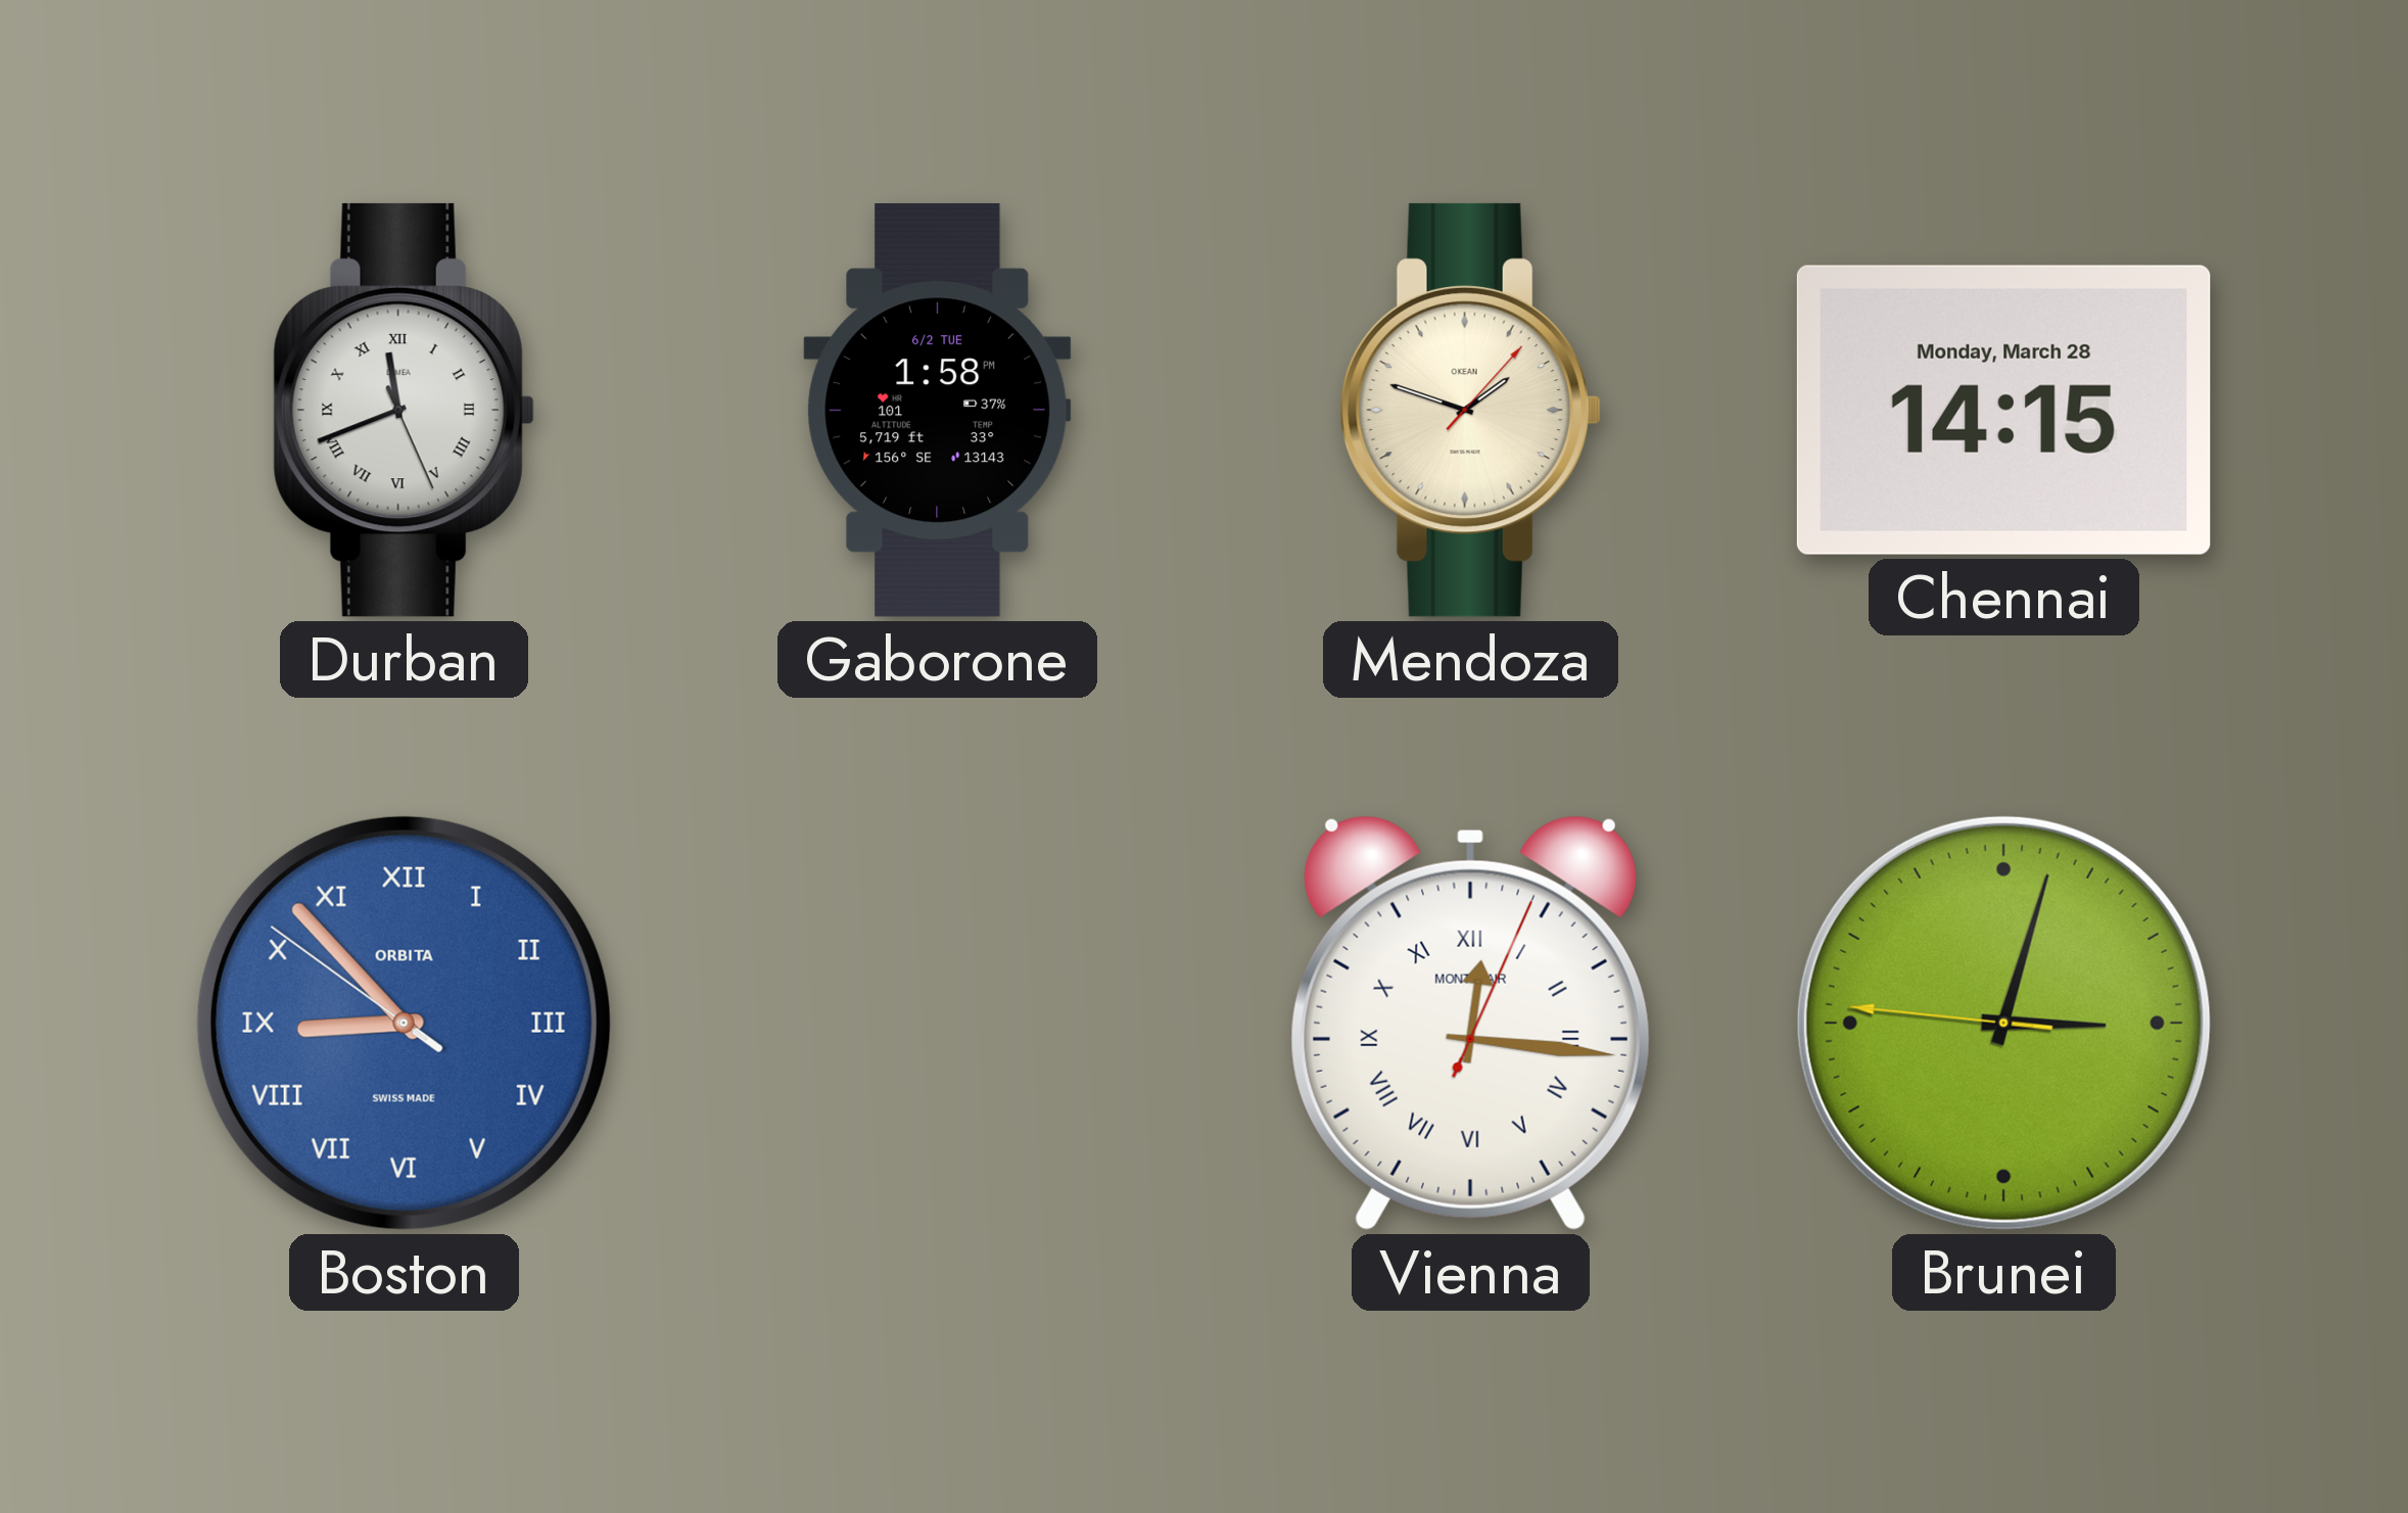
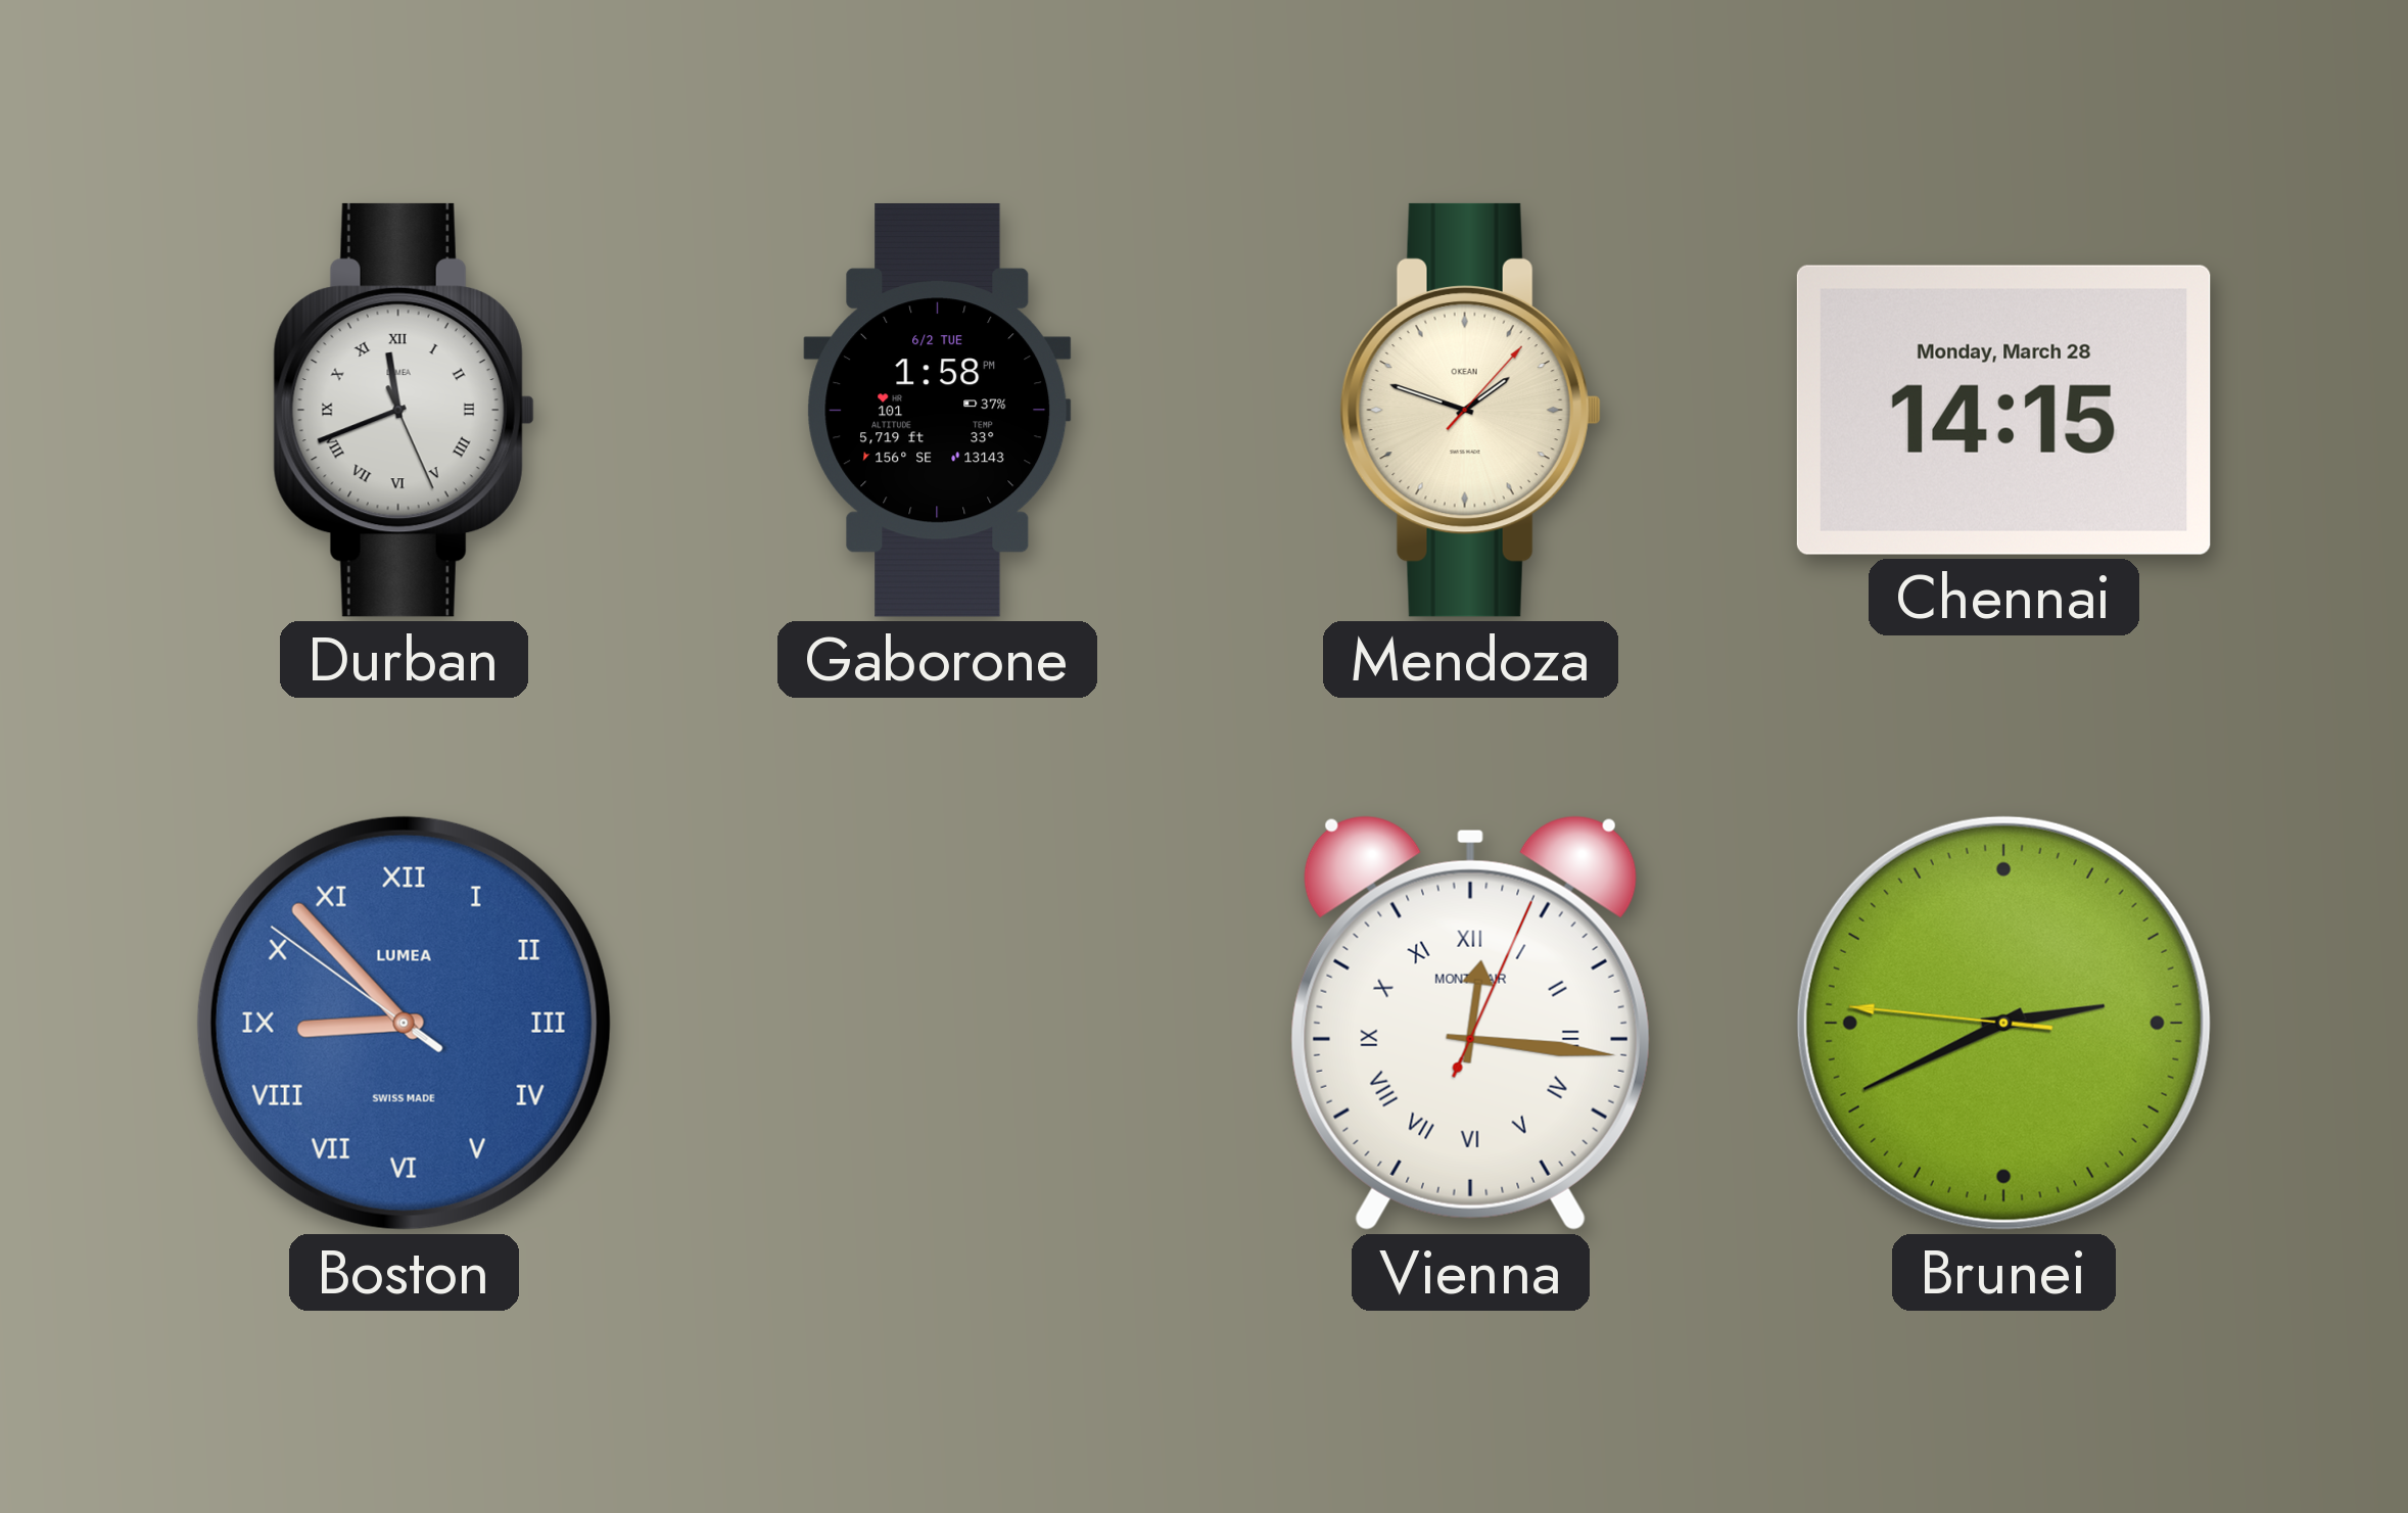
Boston brand: ORBITA -> LUMEA (404, 1023)
Brunei: 3:02 -> 2:40 (2003, 1023)
